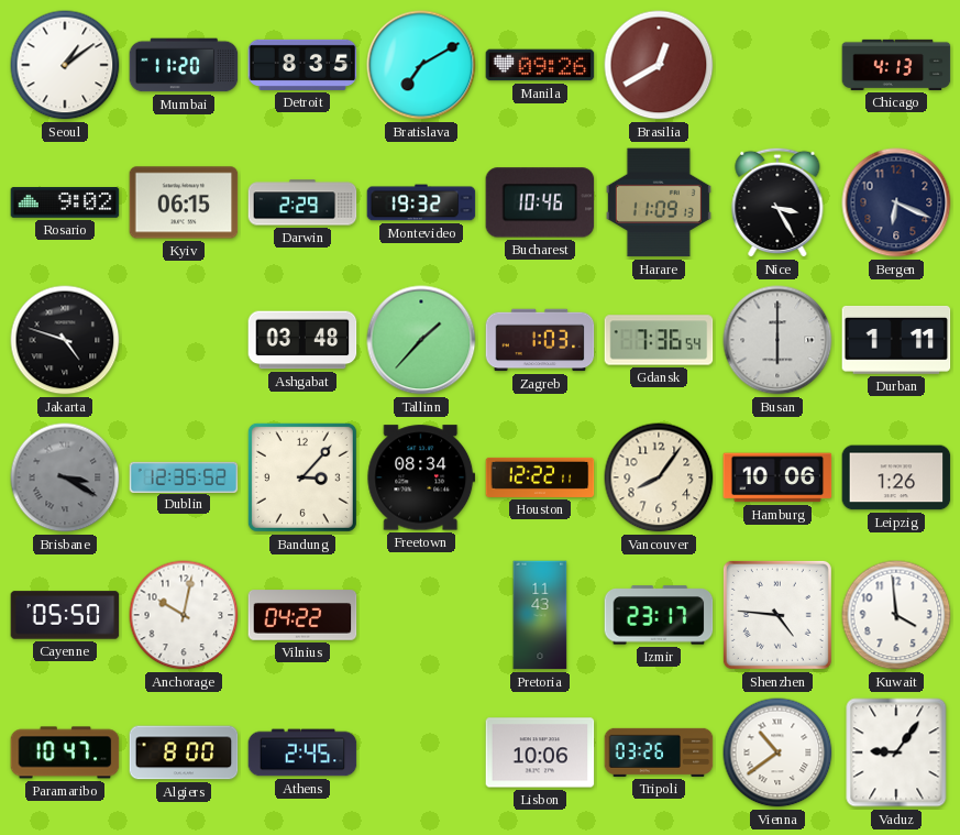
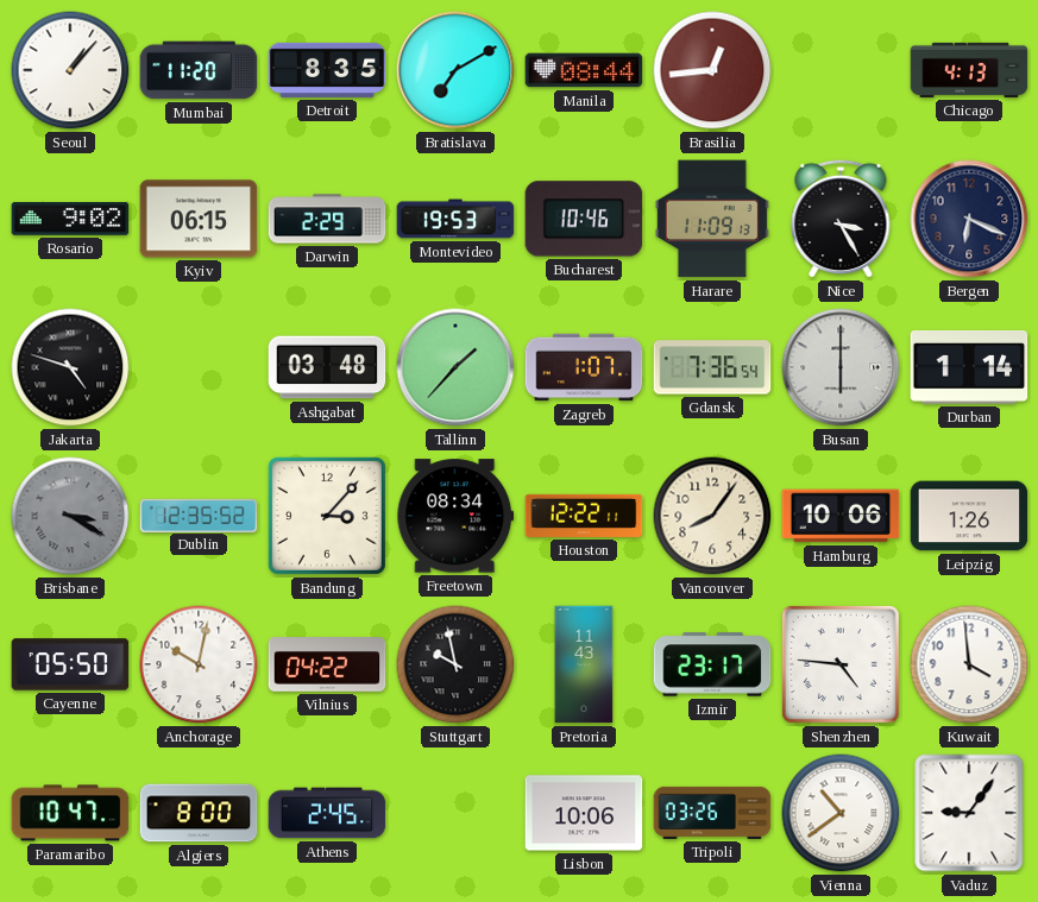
Seoul: 1:09 -> 1:07 (70, 70)
Manila: 09:26 -> 08:44 (584, 70)
Brasilia: 12:40 -> 12:44 (712, 70)
Montevideo: 19:32 -> 19:53 (455, 219)
Zagreb: 1:03 -> 1:07 (584, 367)
Durban: 1:11 -> 1:14 (969, 367)
Stuttgart: none -> 9:58 (455, 664)
